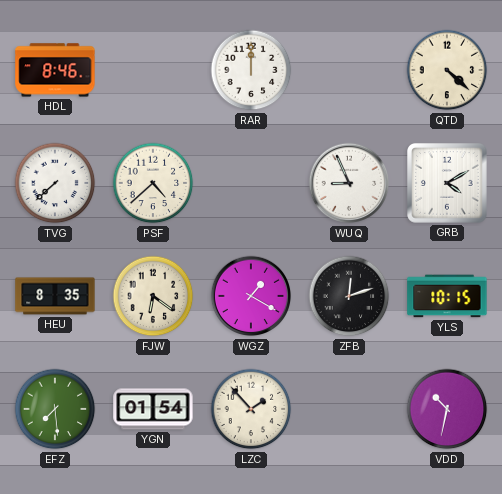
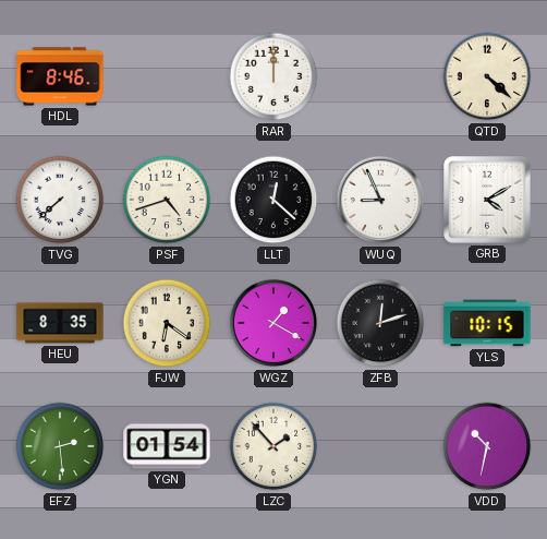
PSF: 4:38 -> 4:42 (167, 200)
LLT: none -> 12:22 (273, 200)
EFZ: 7:29 -> 2:29 (60, 446)
